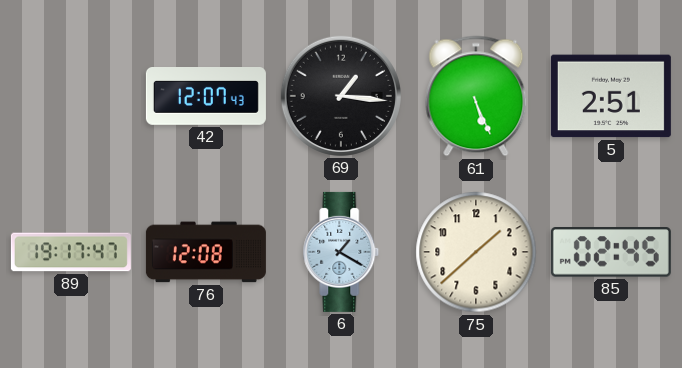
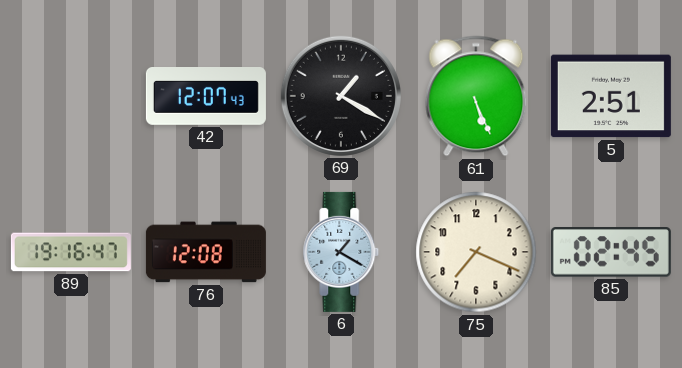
69: 1:16 -> 1:20 (341, 96)
89: 19:17 -> 19:16 (71, 252)
75: 1:38 -> 7:19 (476, 252)
